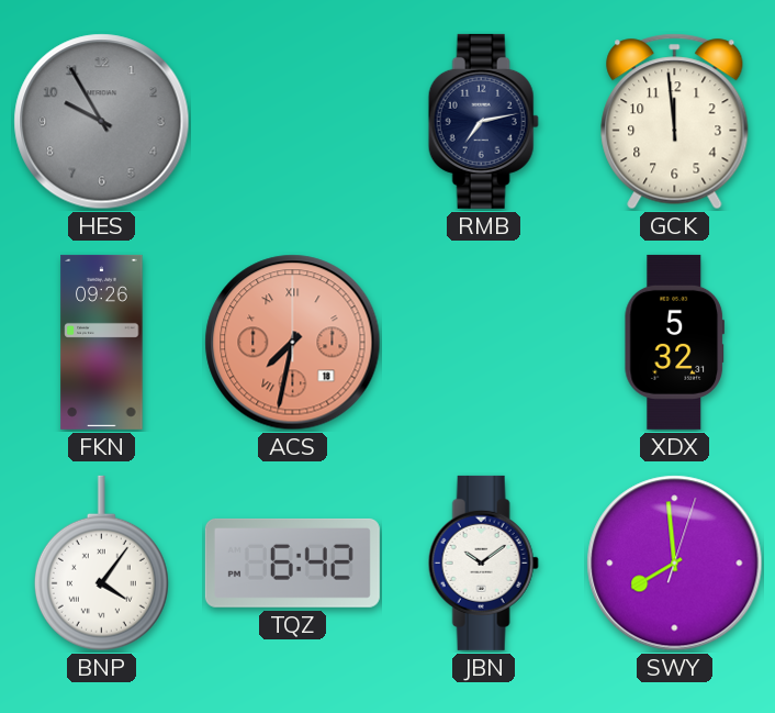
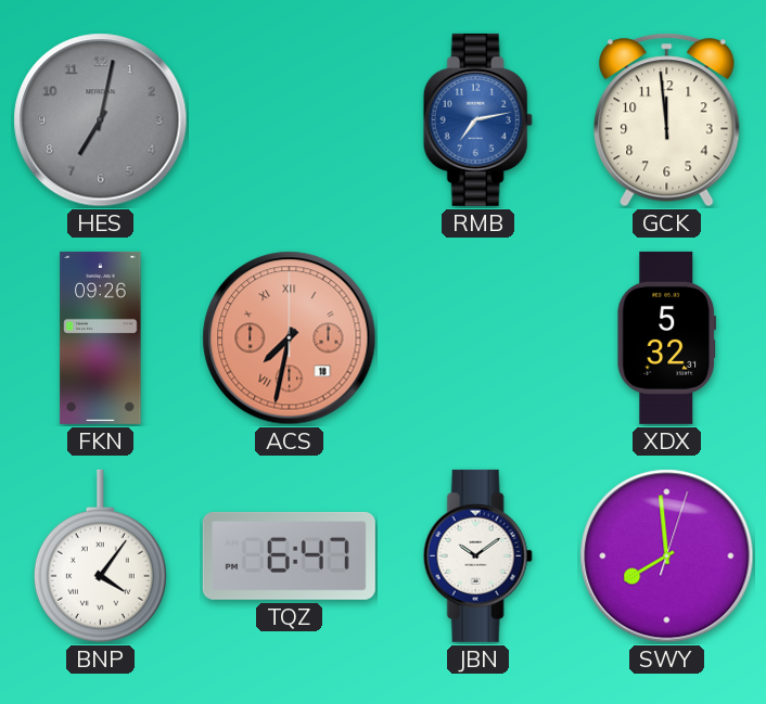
HES: 9:55 -> 7:02 (101, 120)
RMB dial: navy -> blue (477, 119)
TQZ: 6:42 -> 6:47 (289, 555)
